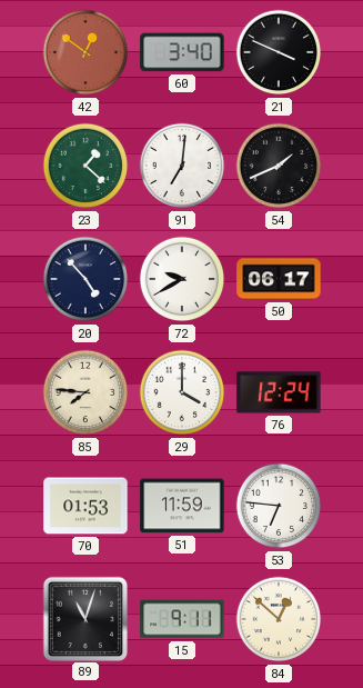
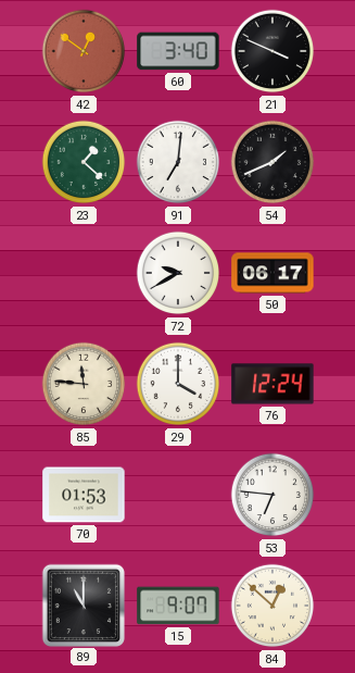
20: 4:53 -> none (85, 279)
85: 7:46 -> 11:46 (84, 384)
51: 11:59 -> none (182, 506)
89: 11:03 -> 11:00 (83, 605)
15: 9:11 -> 9:07 (178, 606)
